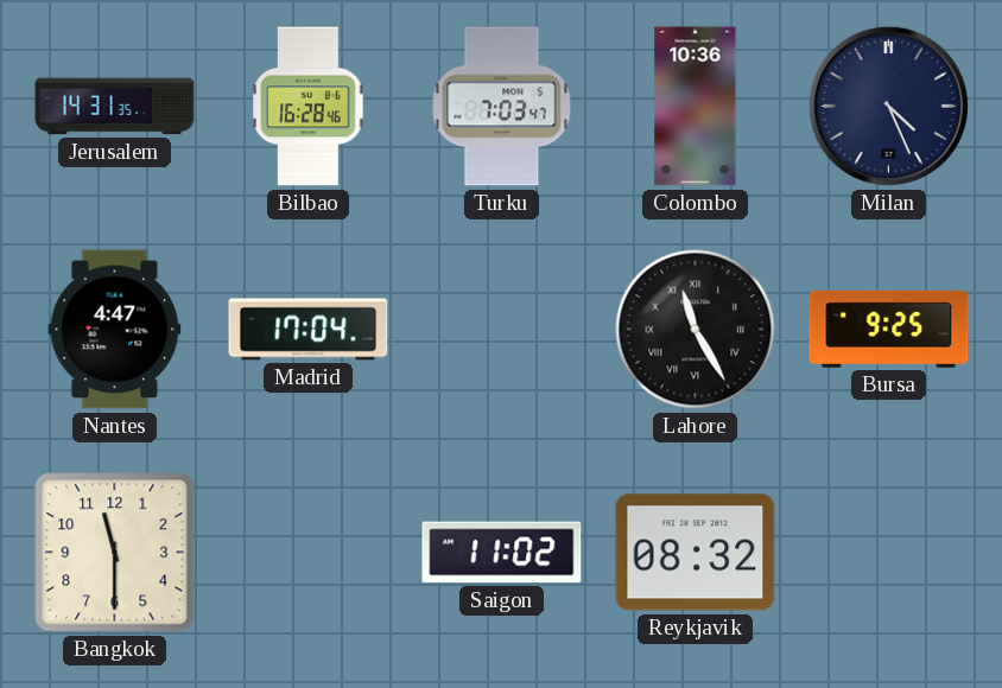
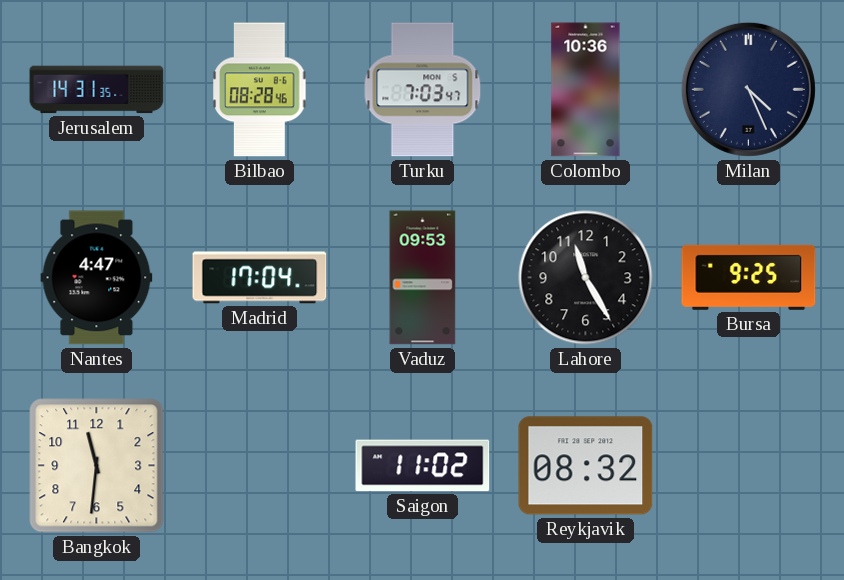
Bilbao: 16:28 -> 08:28 (260, 90)
Vaduz: none -> 09:53 (423, 278)
Lahore numerals: Roman -> Arabic (586, 278)
Bangkok: 11:30 -> 11:31 (97, 466)
